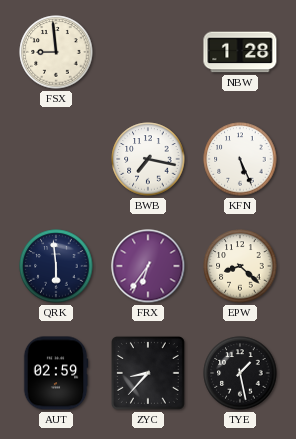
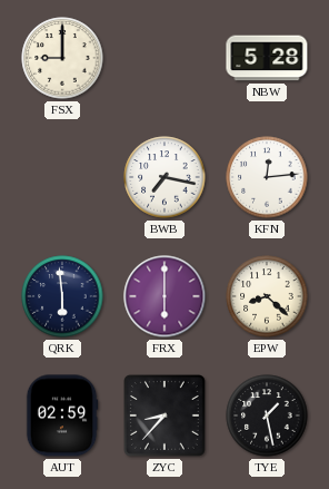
FSX: 8:59 -> 9:00 (62, 58)
NBW: 1:28 -> 5:28 (267, 58)
KFN: 5:26 -> 12:14 (267, 177)
FRX: 6:36 -> 6:00 (164, 296)
